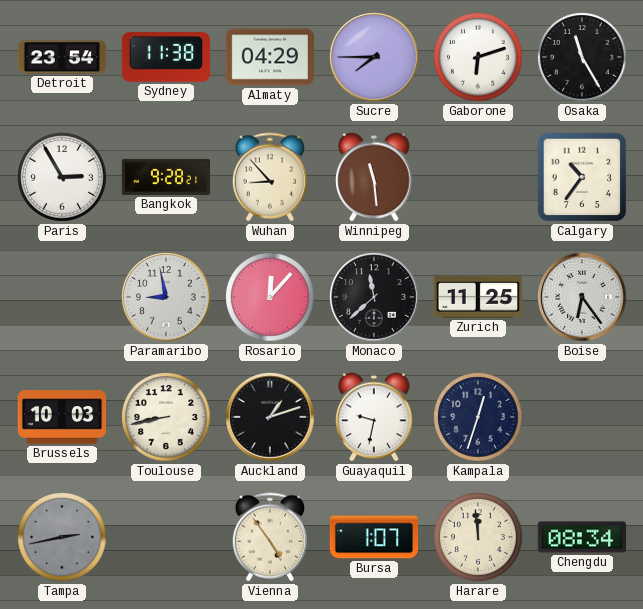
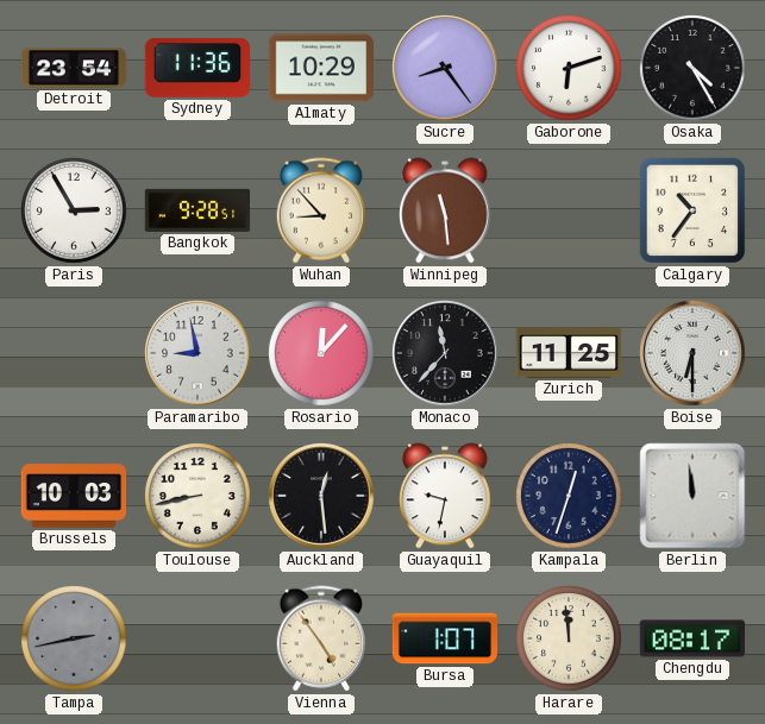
Sydney: 11:38 -> 11:36 (197, 68)
Almaty: 04:29 -> 10:29 (320, 68)
Sucre: 7:45 -> 8:24 (445, 68)
Osaka: 11:25 -> 4:25 (692, 68)
Bangkok: 9:28:21 -> 9:28:51 (197, 210)
Monaco: 11:38 -> 11:37 (445, 353)
Boise: 6:24 -> 6:30 (692, 353)
Auckland: 1:12 -> 12:29 (321, 496)
Berlin: none -> 11:59 (692, 496)
Chengdu: 08:34 -> 08:17 (692, 638)
